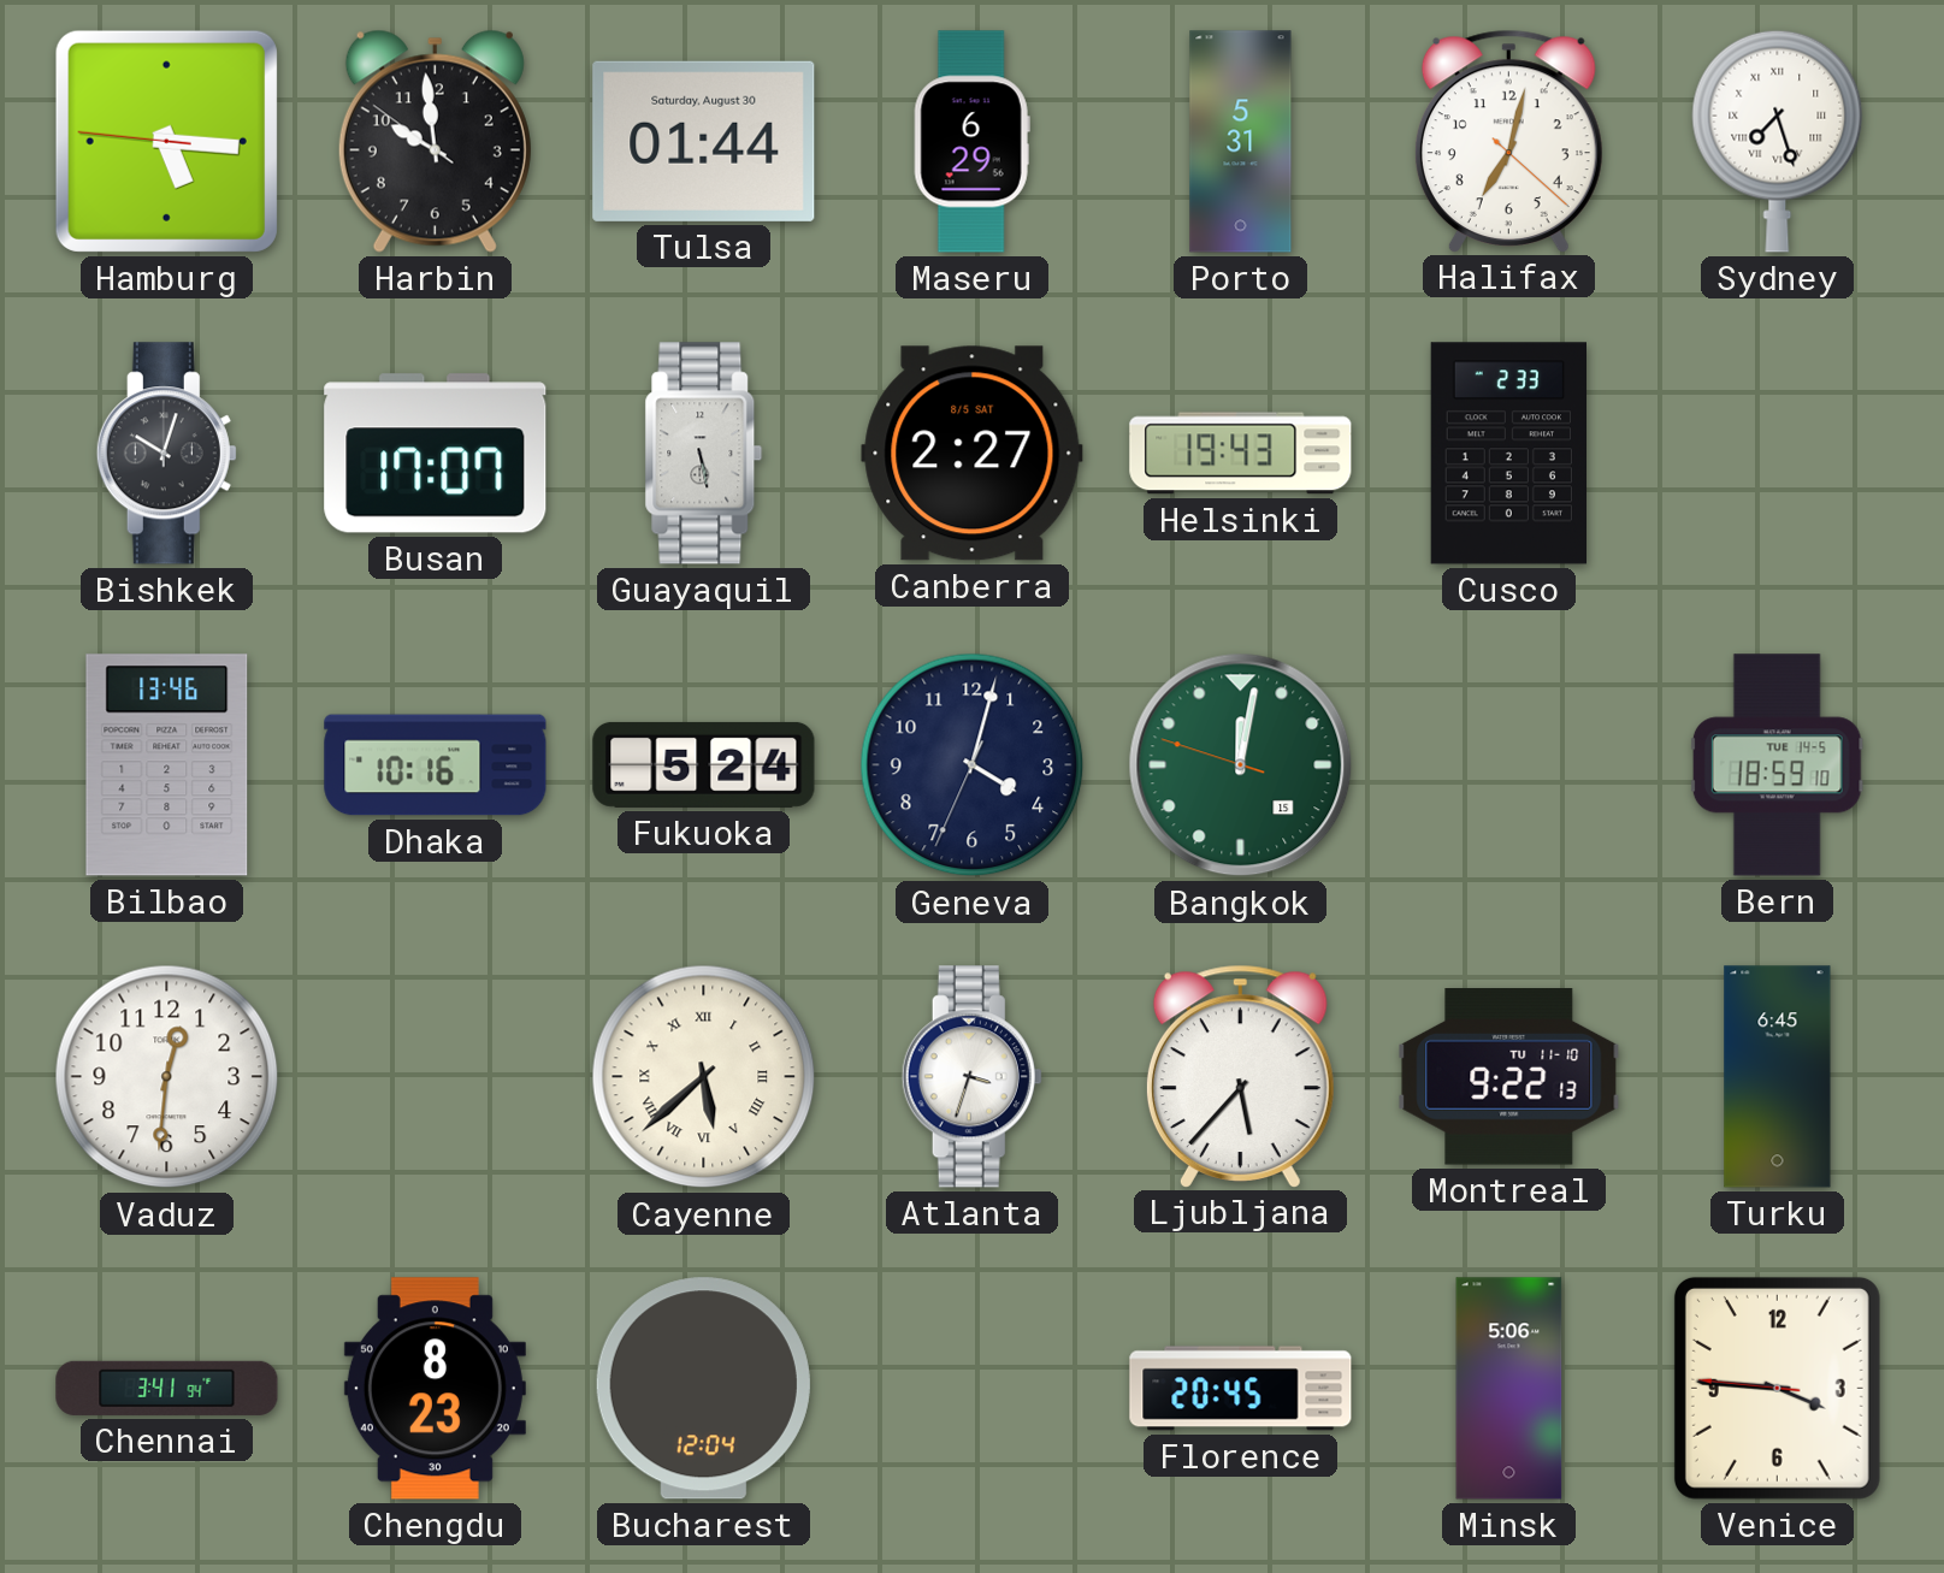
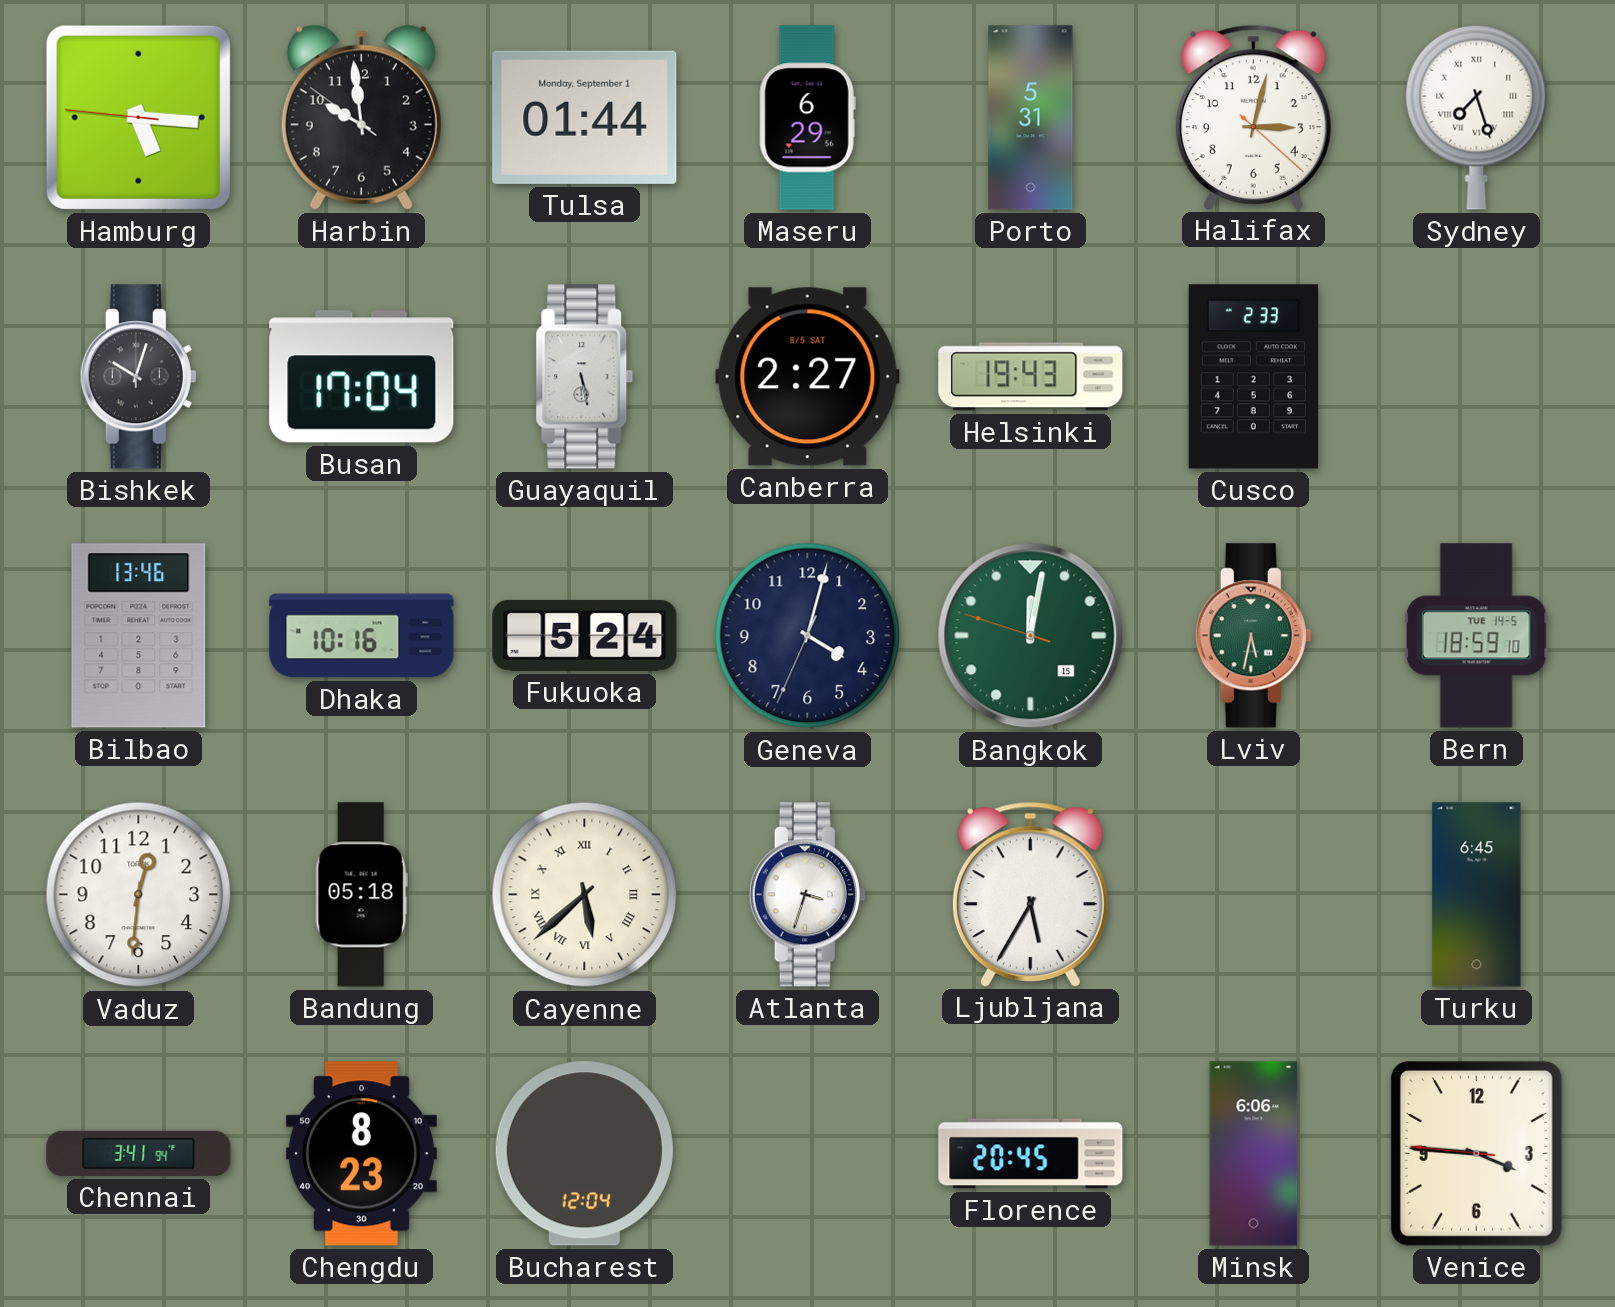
Tulsa date: Saturday, August 30 -> Monday, September 1 (585, 117)
Halifax: 7:02 -> 3:02 (1253, 117)
Busan: 17:07 -> 17:04 (362, 377)
Lviv: none -> 5:32 (1253, 636)
Bandung: none -> 05:18 (361, 895)
Ljubljana: 5:37 -> 5:35 (1030, 894)
Montreal: 9:22 -> none (1509, 1077)
Minsk: 5:06 -> 6:06 (1254, 1154)
